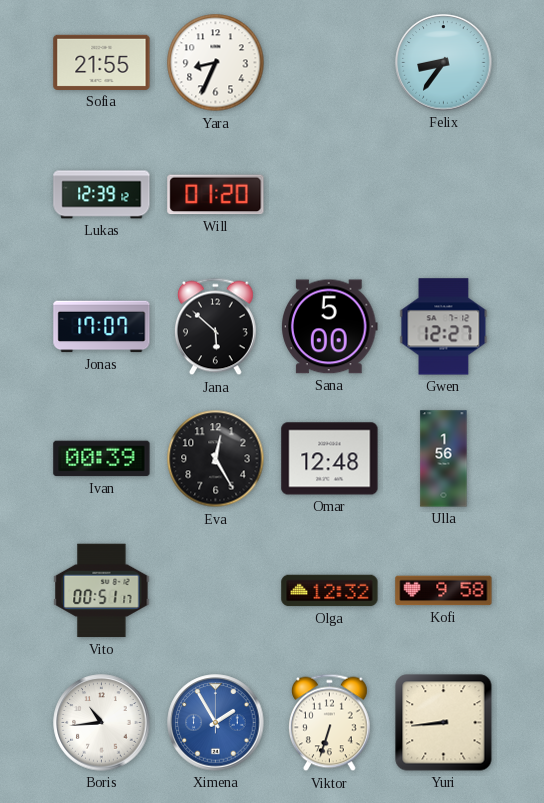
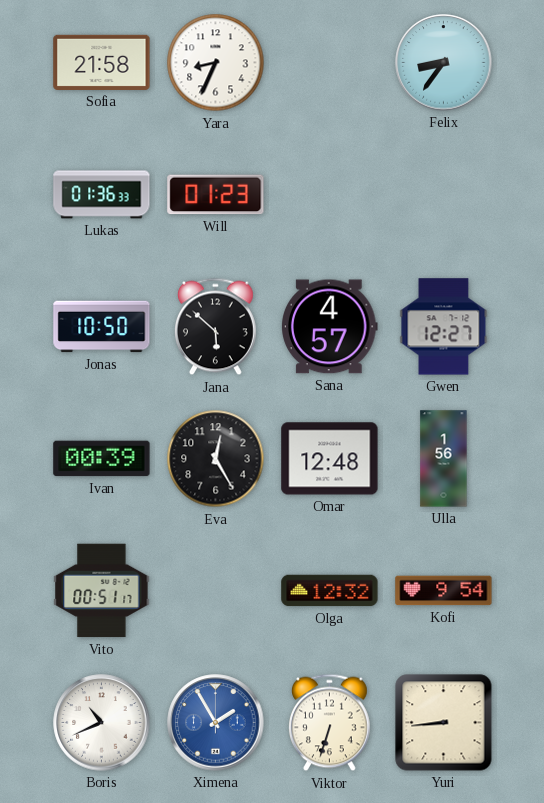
Sofia: 21:55 -> 21:58 (102, 62)
Lukas: 12:39 -> 01:36 (102, 195)
Will: 01:20 -> 01:23 (216, 195)
Jonas: 17:07 -> 10:50 (102, 327)
Sana: 5:00 -> 4:57 (330, 327)
Kofi: 9:58 -> 9:54 (444, 591)
Boris: 10:44 -> 10:41 (102, 723)
